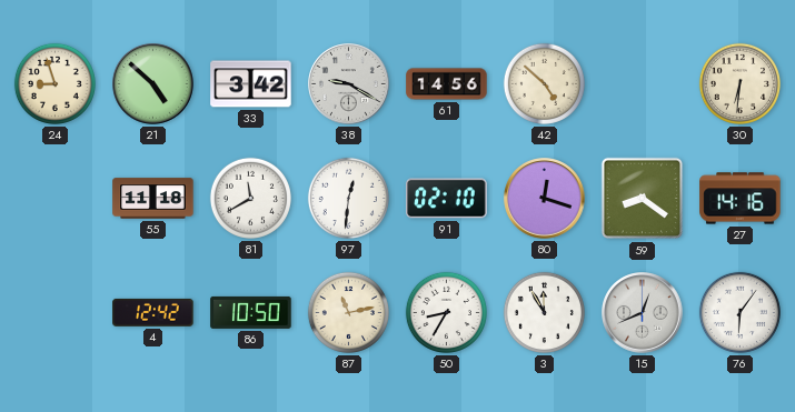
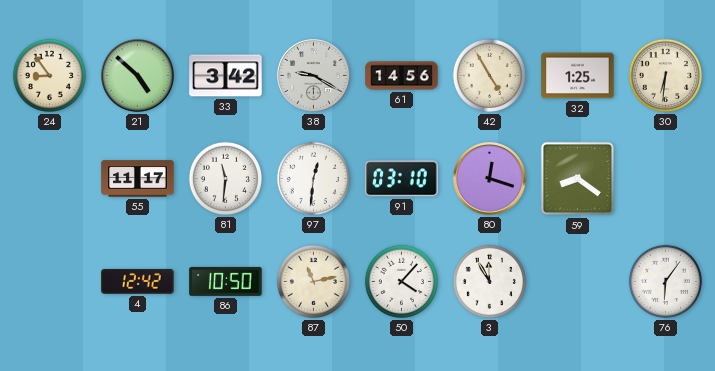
24: 8:57 -> 8:54 (49, 75)
42: 4:52 -> 4:55 (489, 75)
32: none -> 1:25 (578, 76)
55: 11:18 -> 11:17 (138, 179)
81: 11:40 -> 11:31 (225, 178)
91: 02:10 -> 03:10 (402, 179)
27: 14:16 -> none (741, 199)
50: 8:35 -> 4:07 (401, 281)
15: 12:41 -> none (643, 313)
